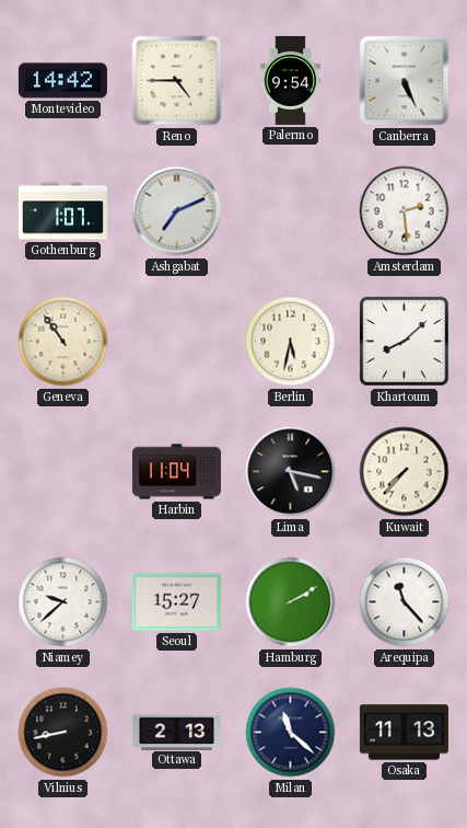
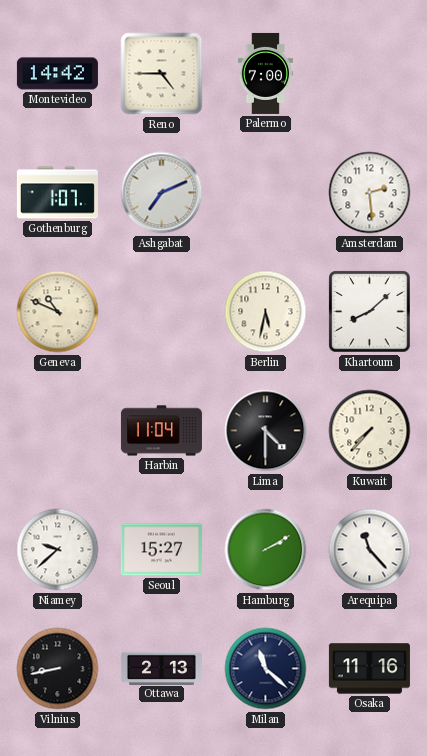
Palermo: 9:54 -> 7:00 (265, 73)
Canberra: 5:26 -> none (405, 81)
Geneva: 10:54 -> 10:49 (58, 312)
Lima: 5:17 -> 4:30 (266, 431)
Osaka: 11:13 -> 11:16 (369, 669)
